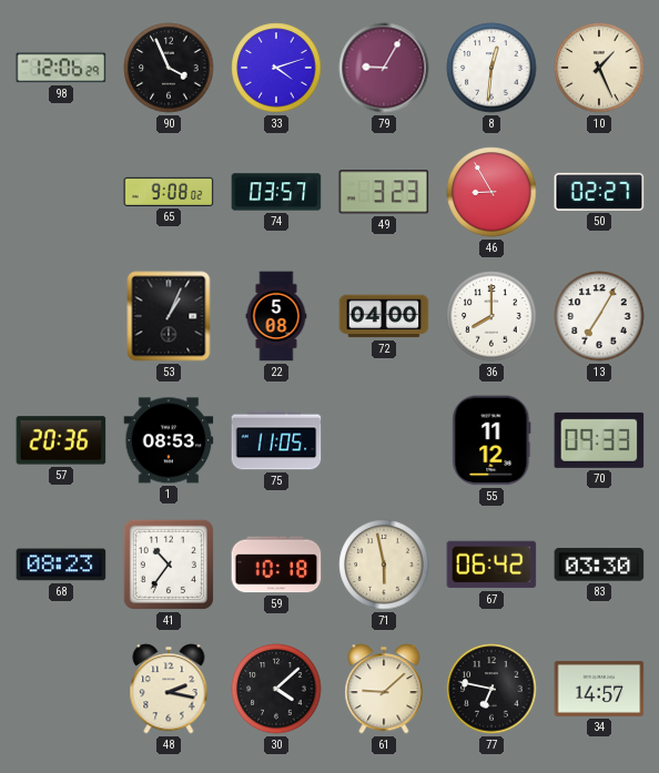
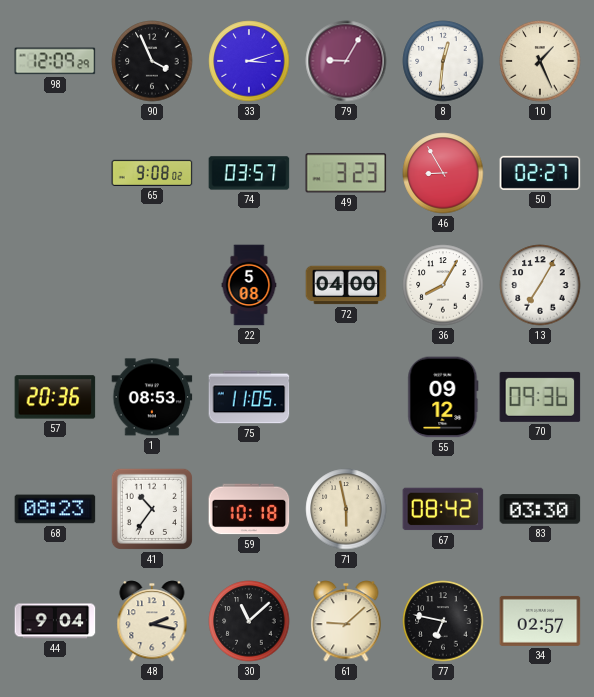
98: 12:06 -> 12:09 (55, 61)
33: 4:12 -> 3:12 (249, 61)
53: 1:04 -> none (169, 316)
36: 8:00 -> 8:05 (443, 285)
55: 11:12 -> 09:12 (443, 397)
70: 09:33 -> 09:36 (540, 397)
67: 06:42 -> 08:42 (443, 509)
44: none -> 9:04 (55, 621)
30: 4:08 -> 11:08 (249, 621)
34: 14:57 -> 02:57 (540, 621)
